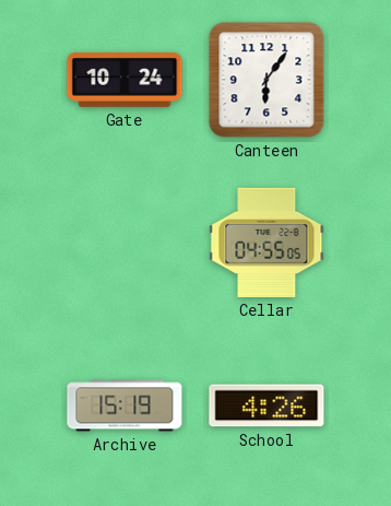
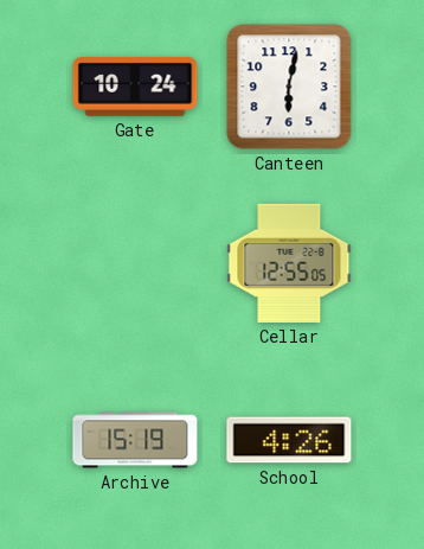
Canteen: 6:06 -> 6:02 (289, 87)
Cellar: 04:55 -> 12:55 (289, 263)
